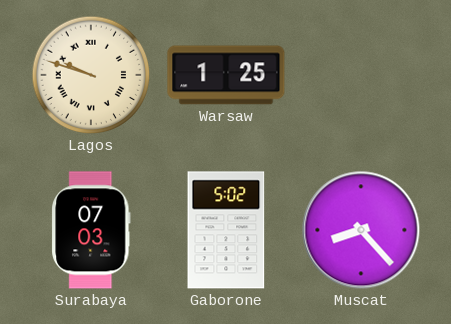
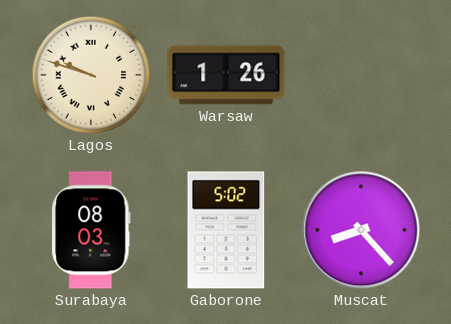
Warsaw: 1:25 -> 1:26 (226, 75)
Surabaya: 07:03 -> 08:03 (91, 230)
